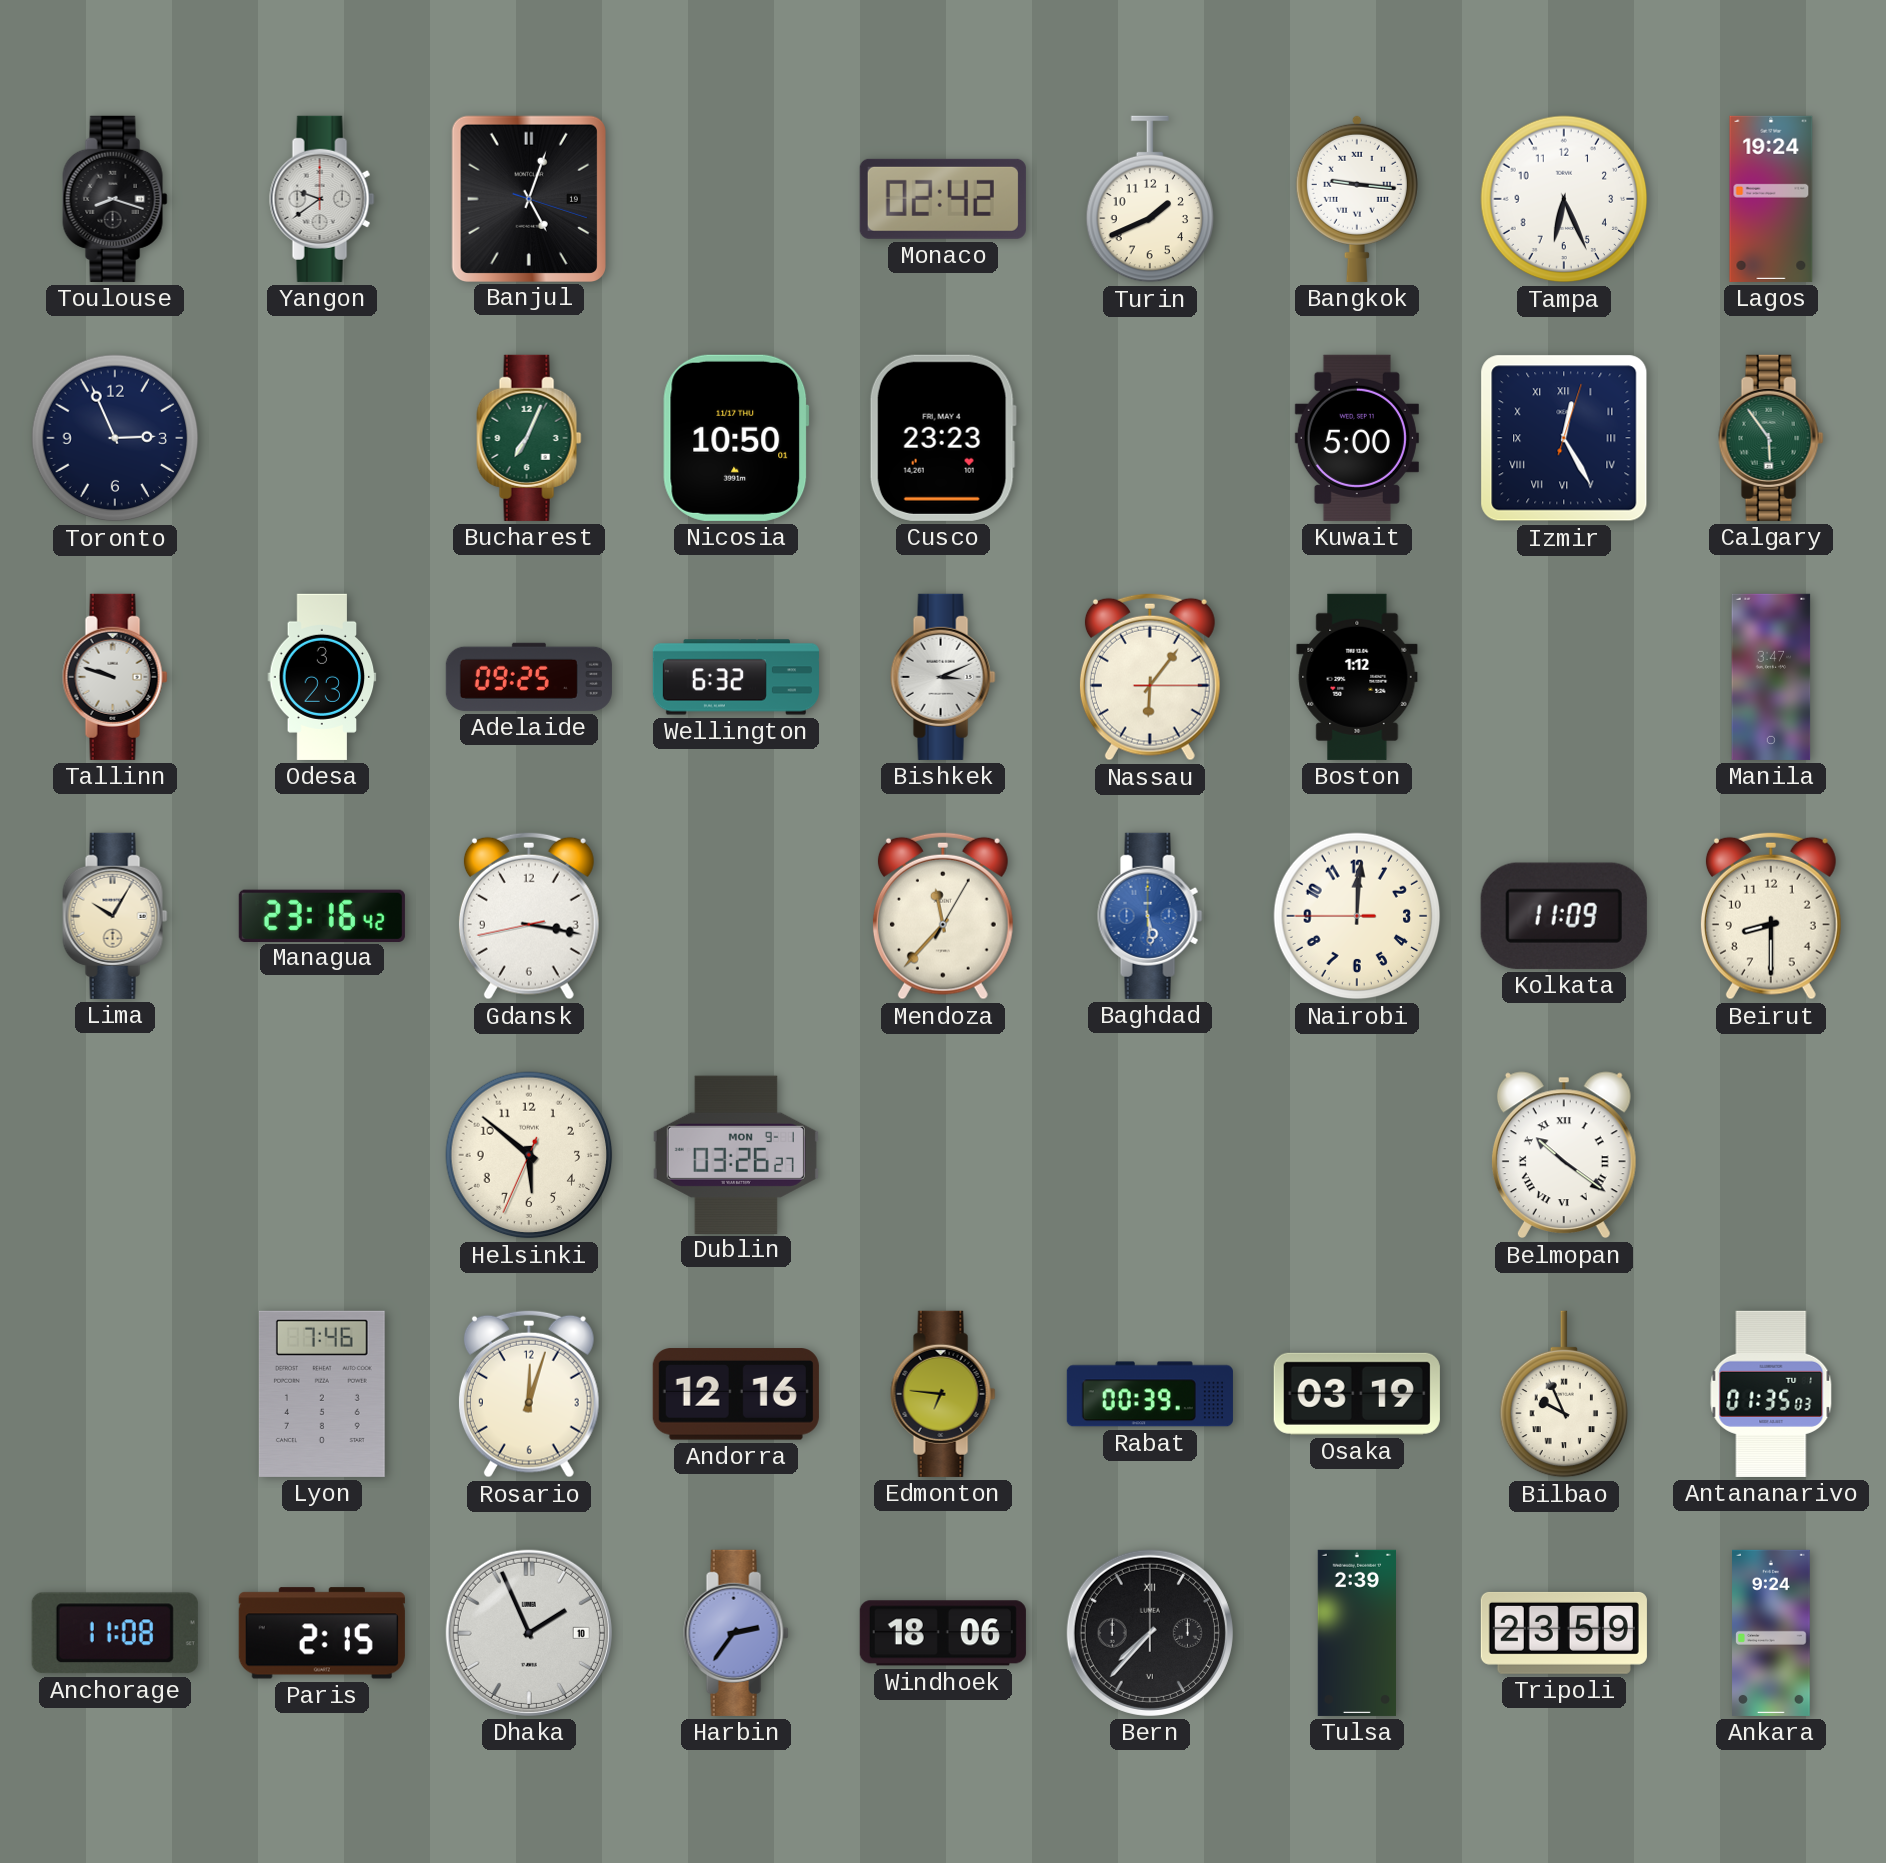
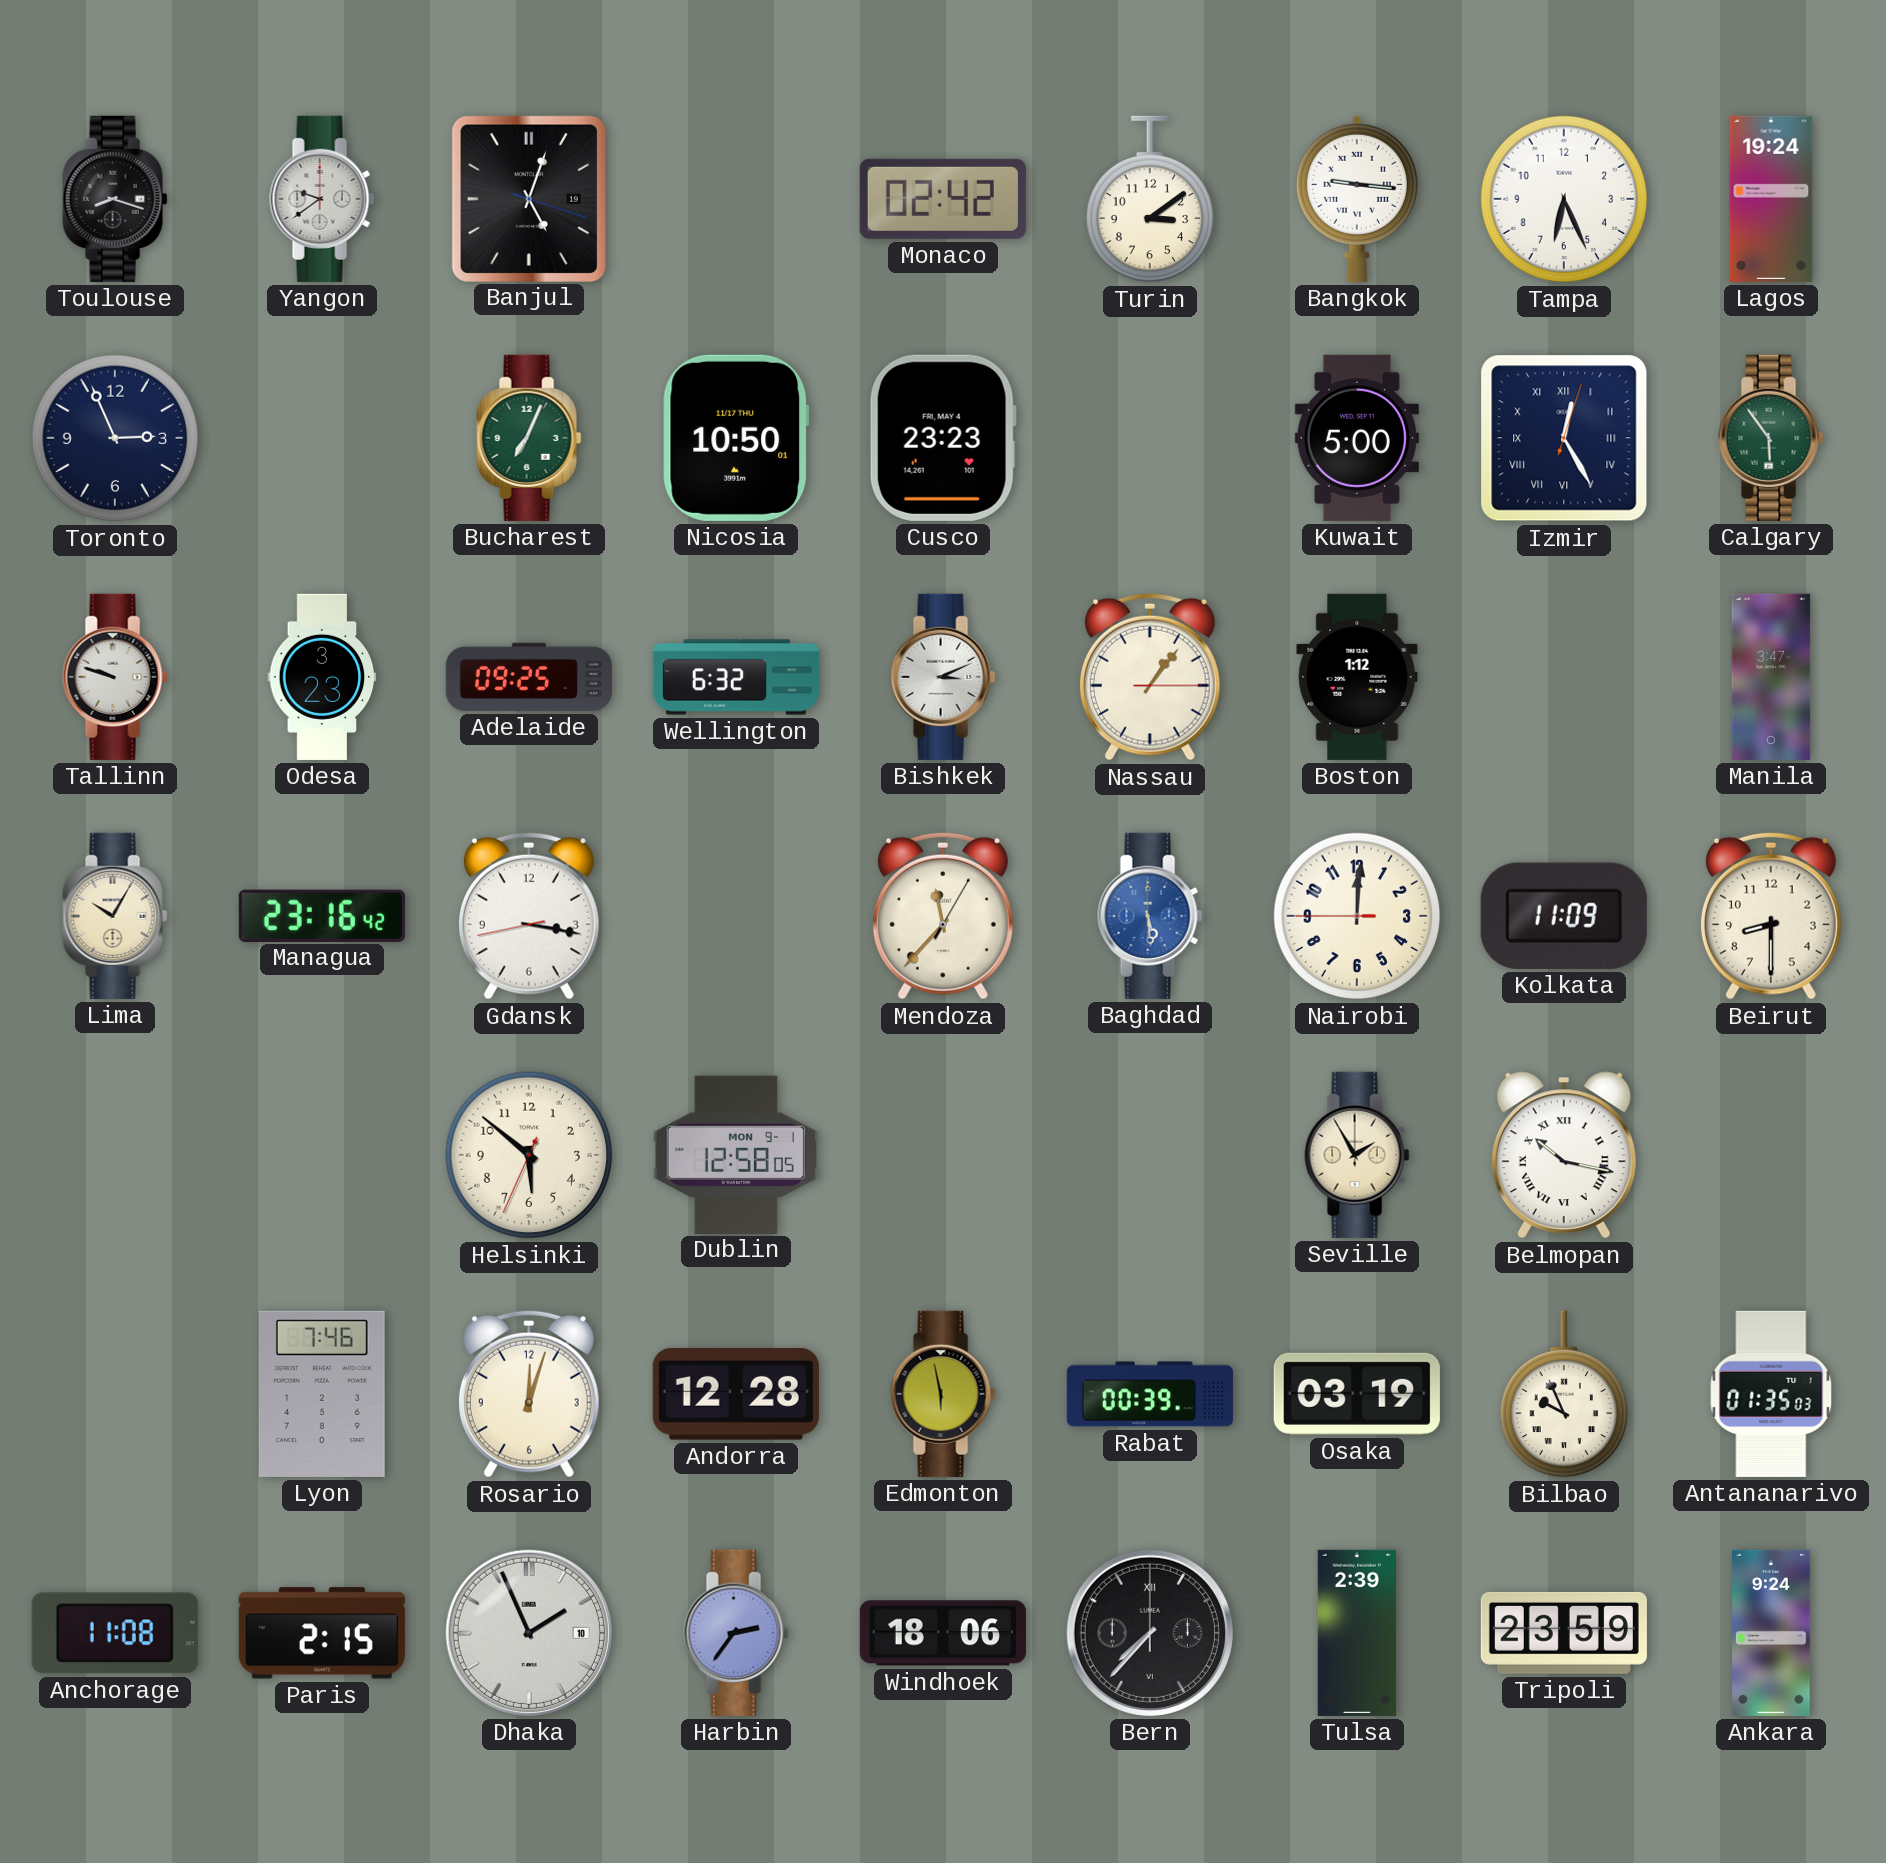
Turin: 1:41 -> 3:09 (1149, 199)
Nassau: 6:06 -> 1:06 (1150, 677)
Dublin: 03:26 -> 12:58 (736, 1154)
Seville: none -> 1:55 (1357, 1155)
Belmopan: 10:21 -> 10:17 (1564, 1155)
Andorra: 12:16 -> 12:28 (736, 1394)
Edmonton: 6:46 -> 5:58 (943, 1394)
